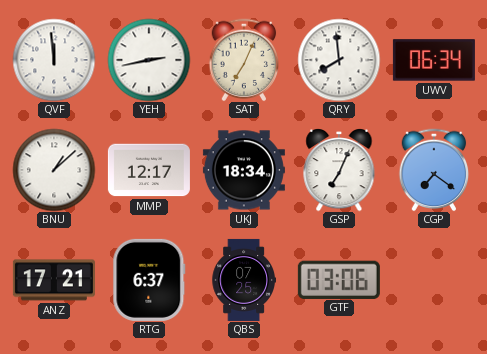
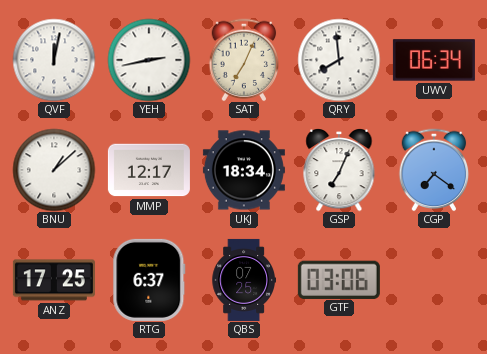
QVF: 11:59 -> 12:02 (54, 60)
ANZ: 17:21 -> 17:25 (54, 280)
